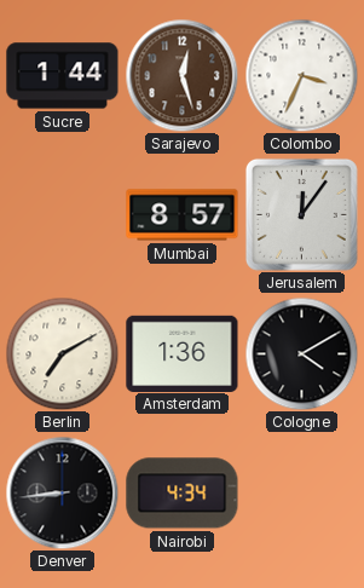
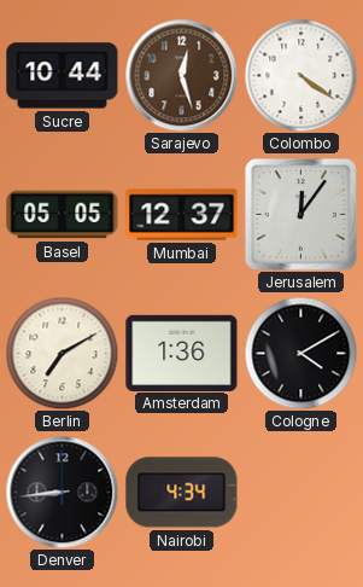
Sucre: 1:44 -> 10:44 (63, 76)
Colombo: 3:34 -> 4:21 (300, 75)
Basel: none -> 05:05 (63, 215)
Mumbai: 8:57 -> 12:37 (182, 215)
